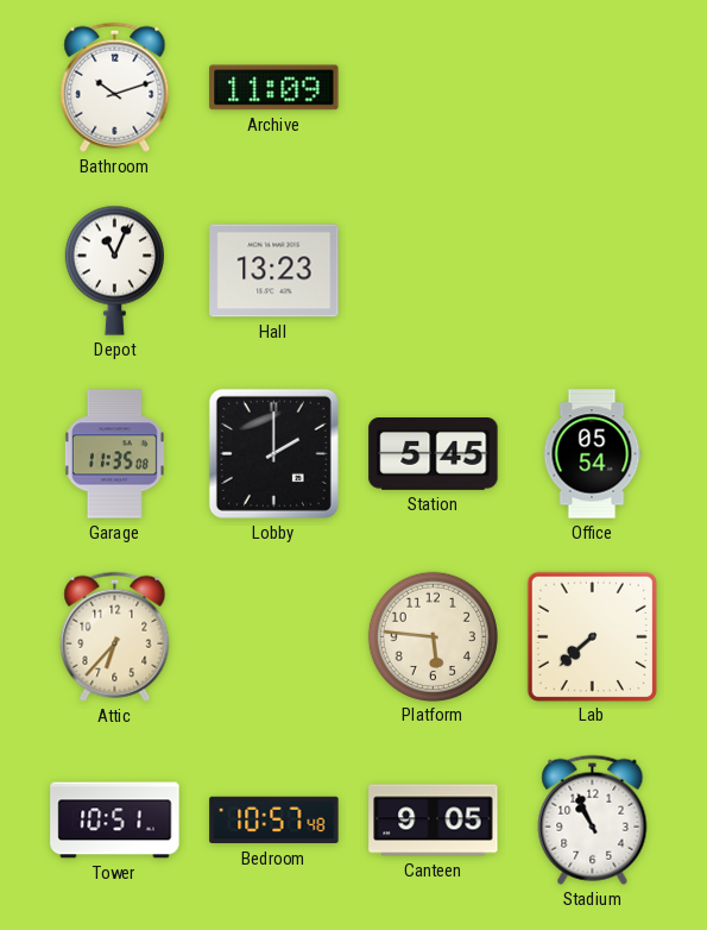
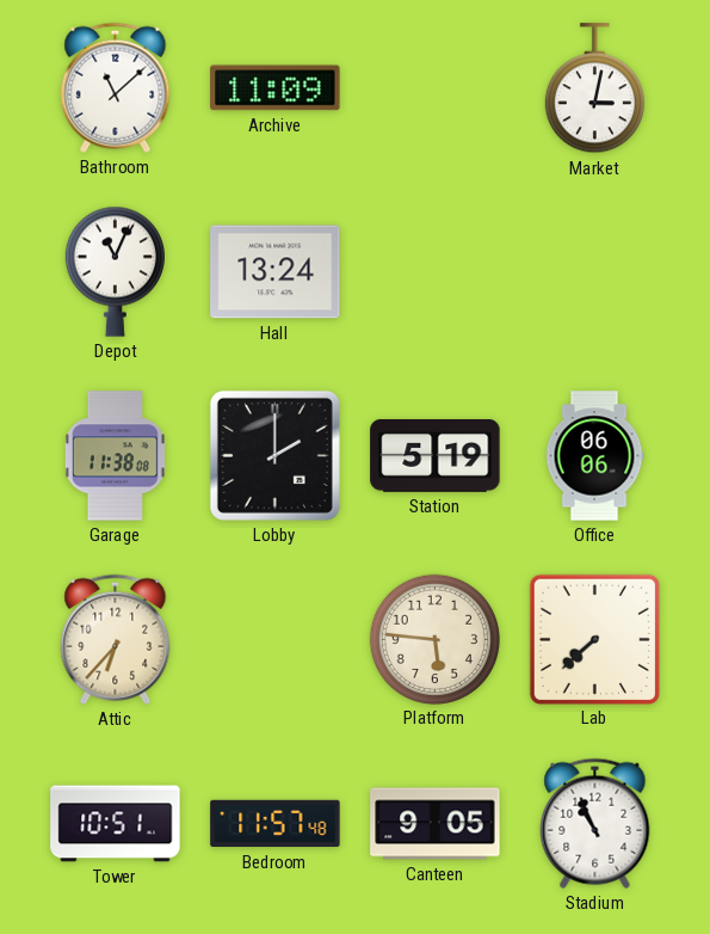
Bathroom: 10:12 -> 11:08 (116, 87)
Market: none -> 3:02 (594, 88)
Hall: 13:23 -> 13:24 (276, 272)
Garage: 11:35 -> 11:38 (115, 456)
Station: 5:45 -> 5:19 (436, 456)
Office: 05:54 -> 06:06 (594, 456)
Bedroom: 10:57 -> 11:57 (276, 824)
